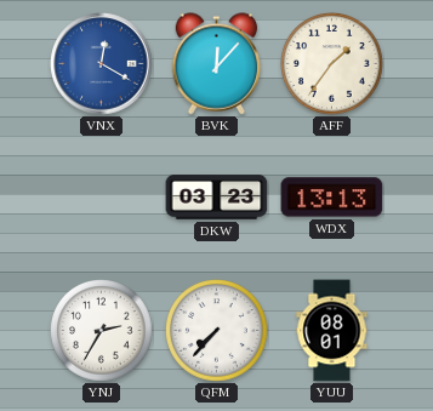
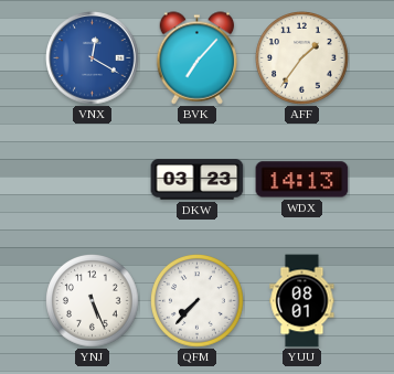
BVK: 12:07 -> 7:07 (198, 58)
WDX: 13:13 -> 14:13 (302, 180)
YNJ: 2:35 -> 5:26 (93, 301)
